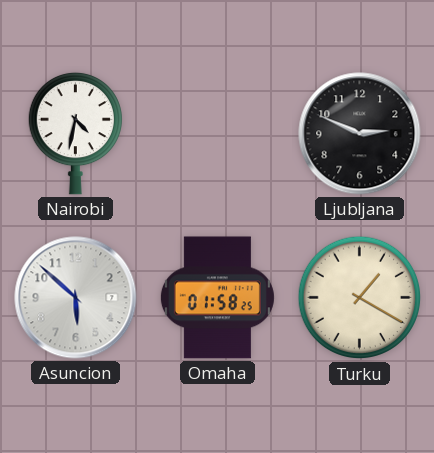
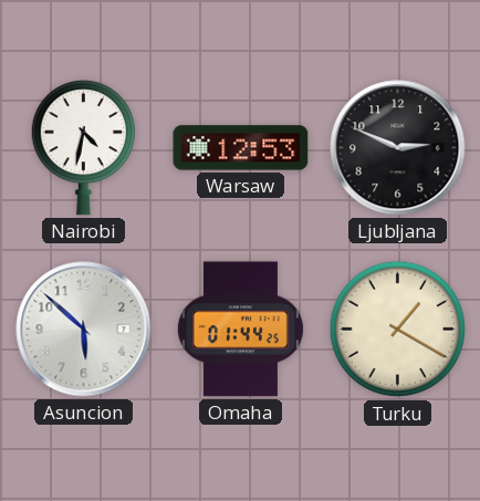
Warsaw: none -> 12:53 (241, 148)
Omaha: 01:58 -> 01:44 (240, 330)
